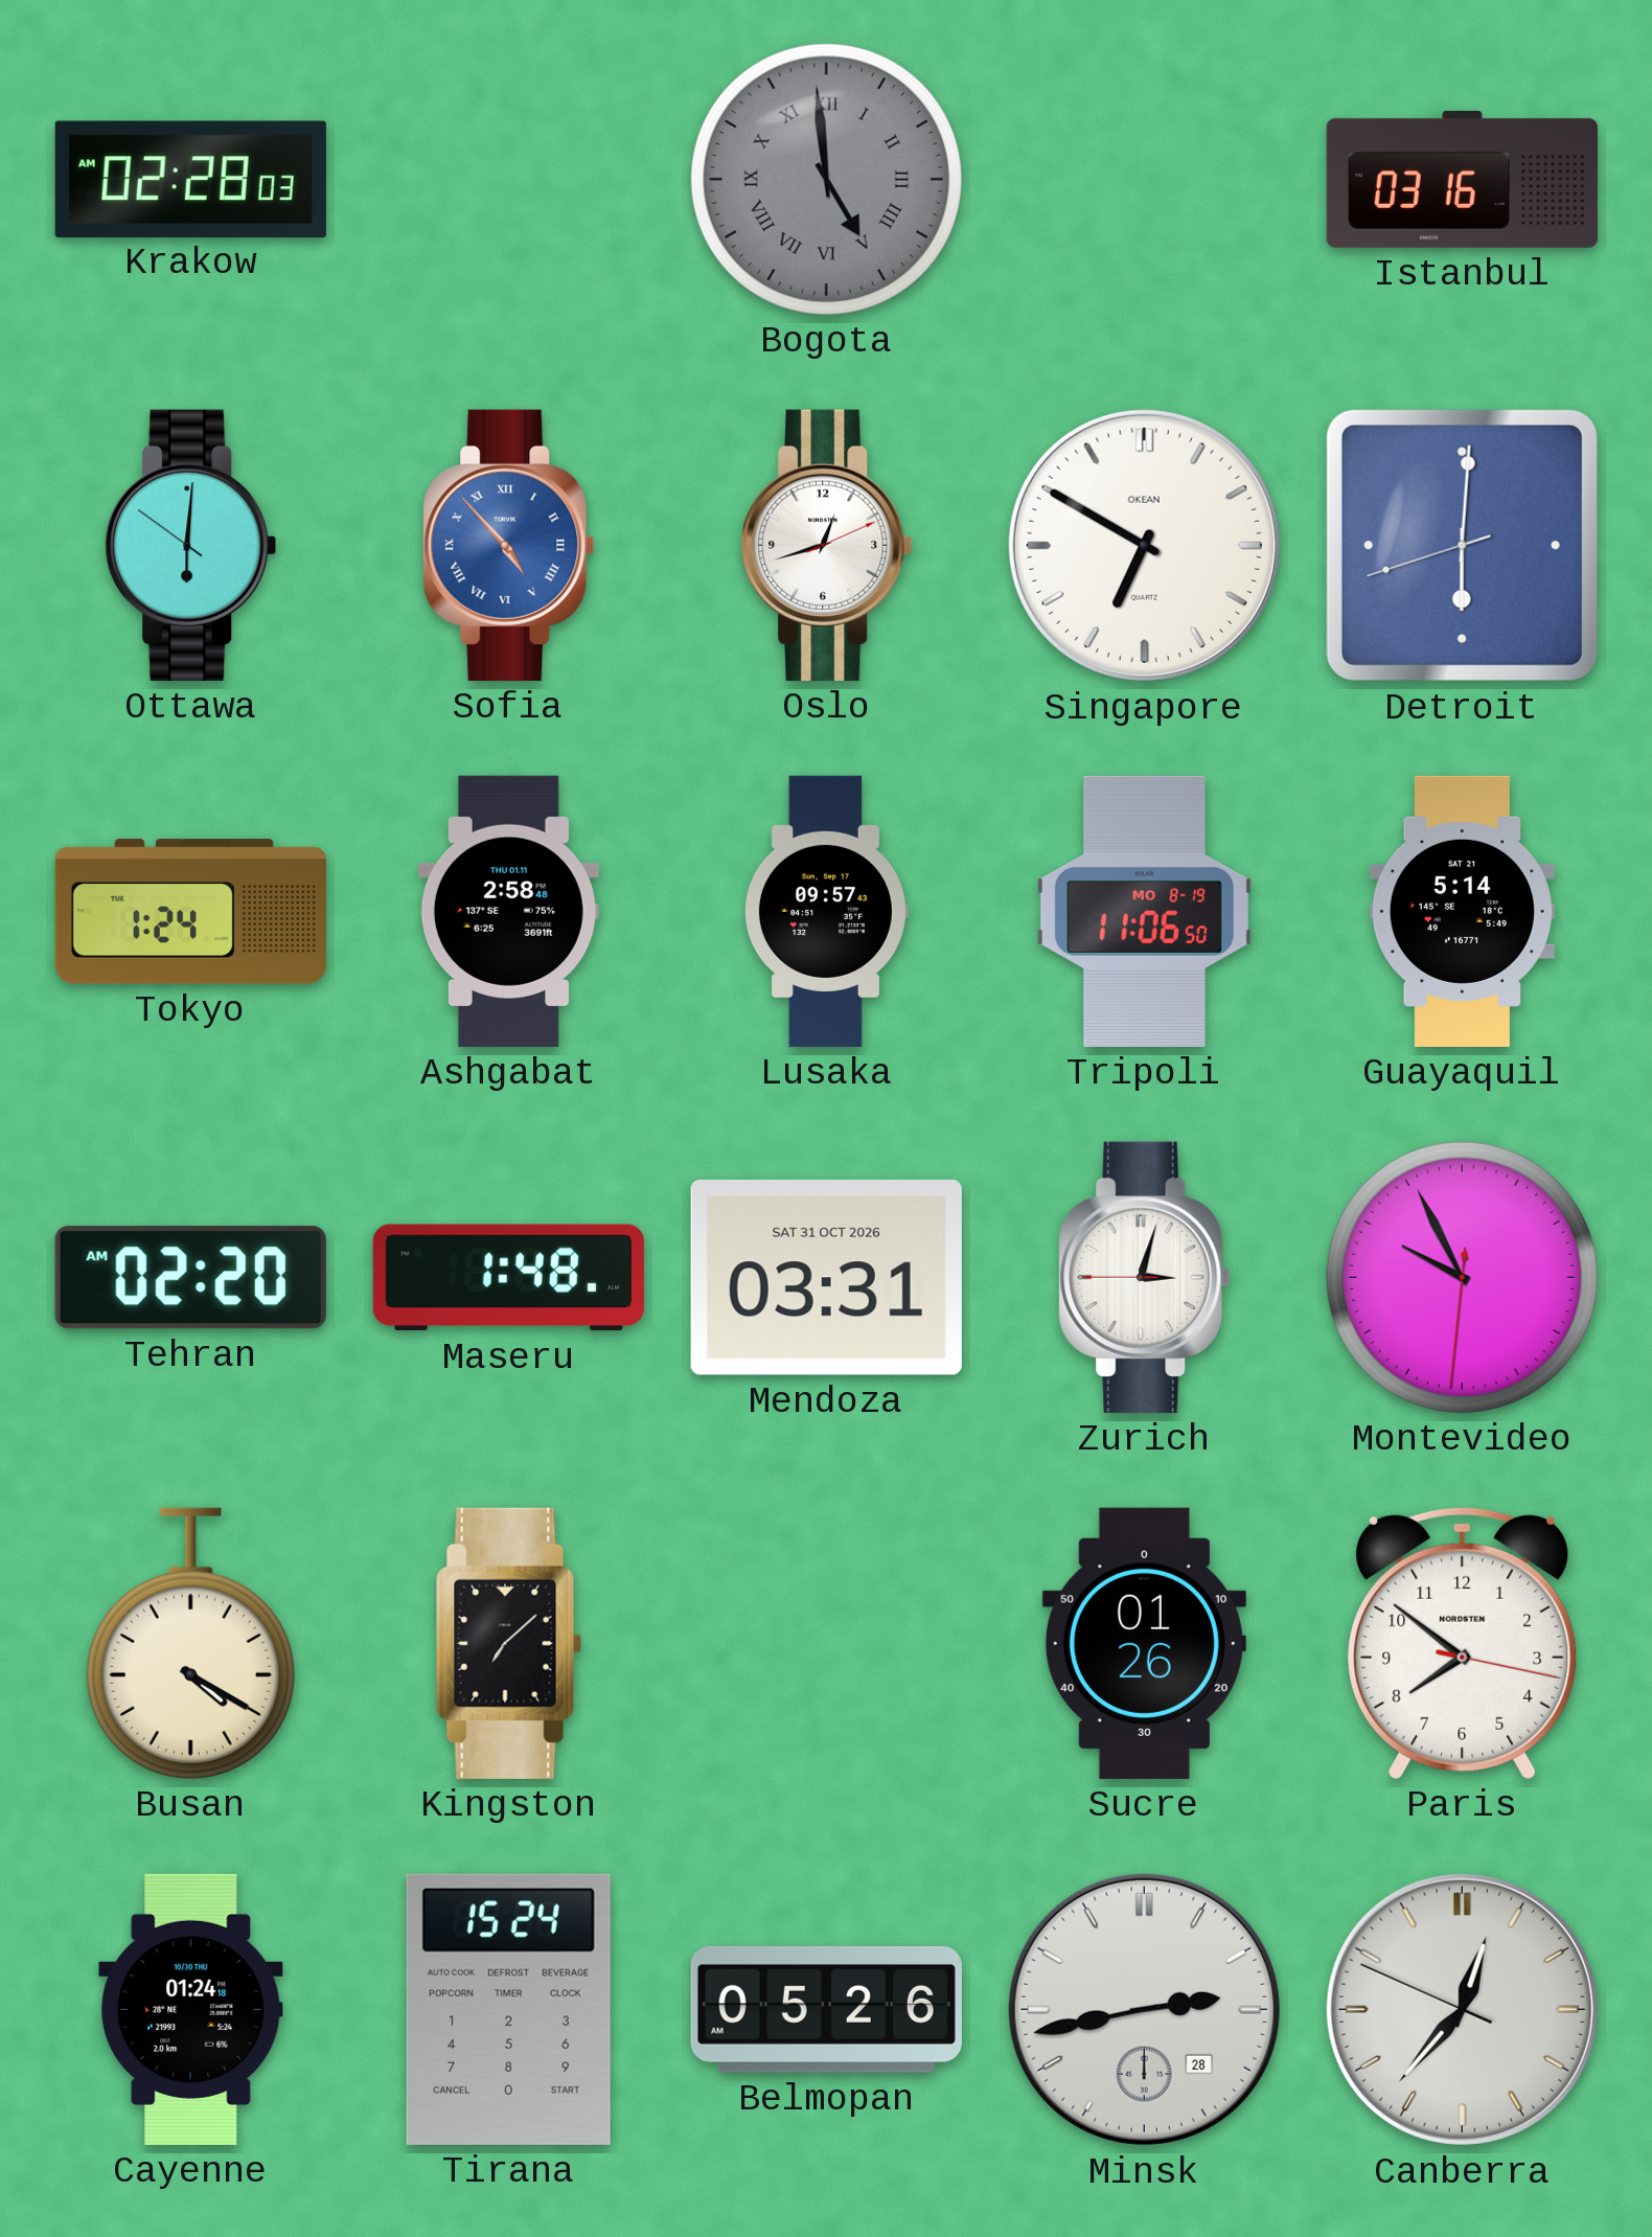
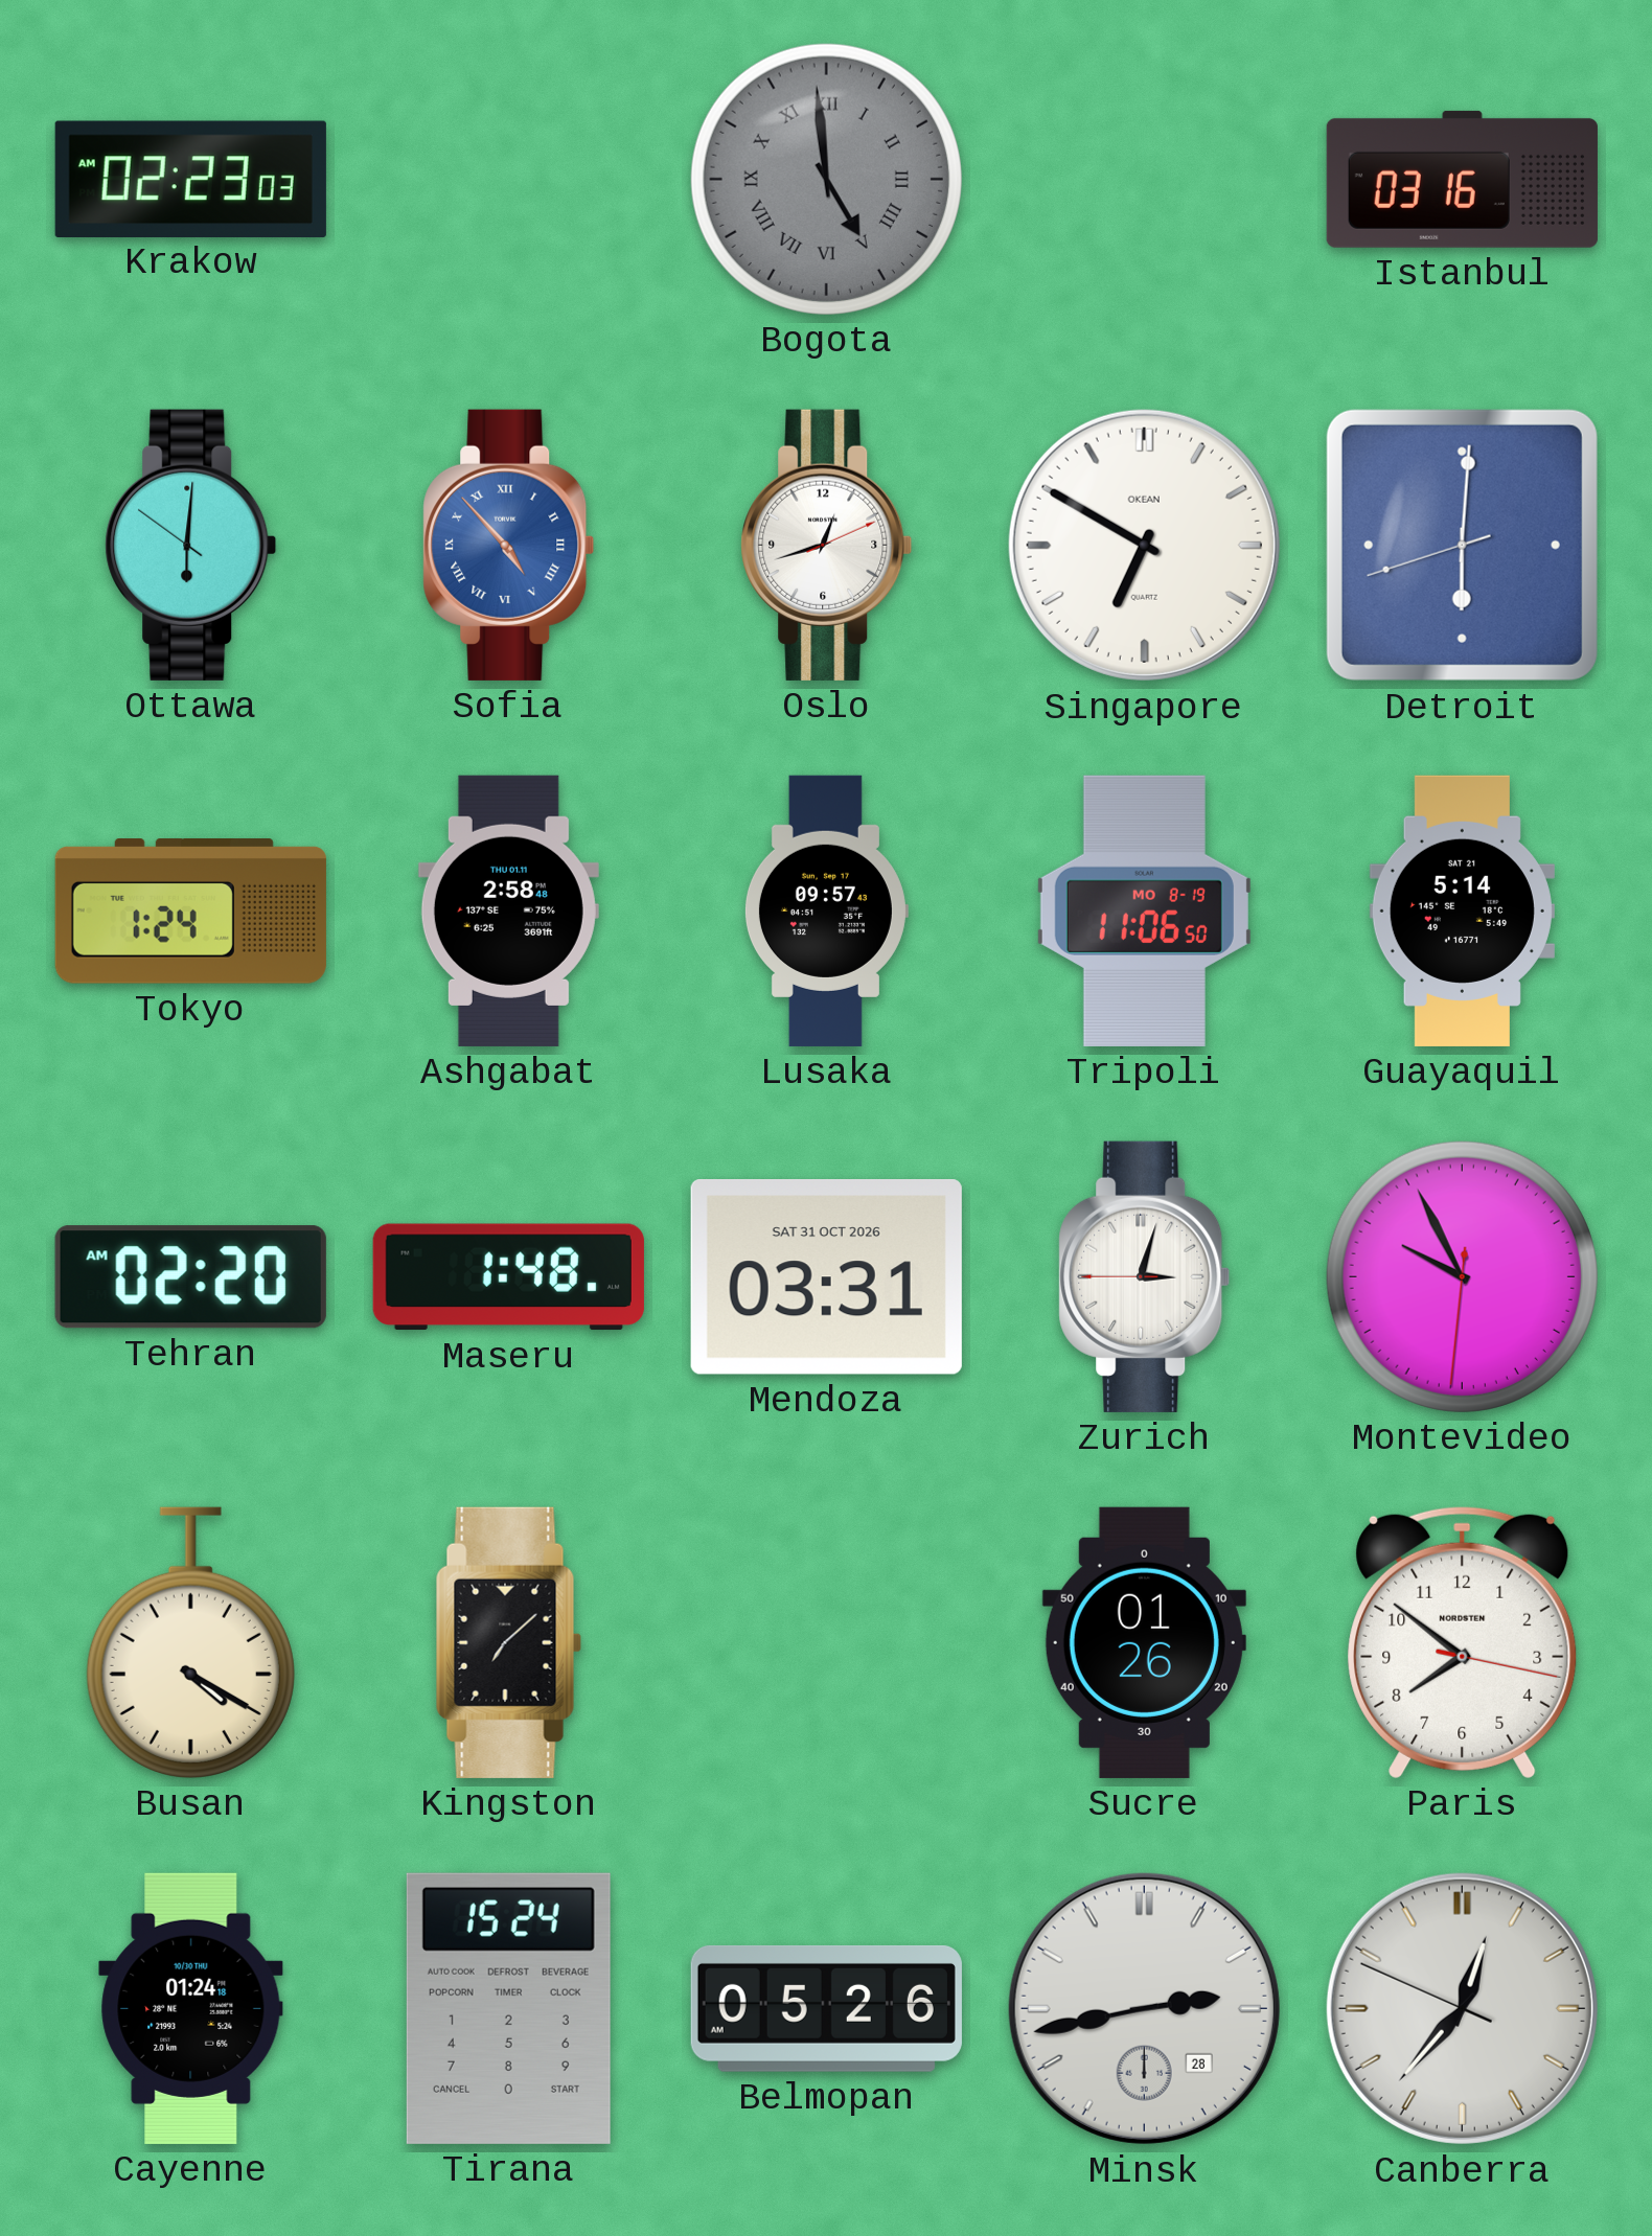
Krakow: 02:28 -> 02:23 (190, 179)
